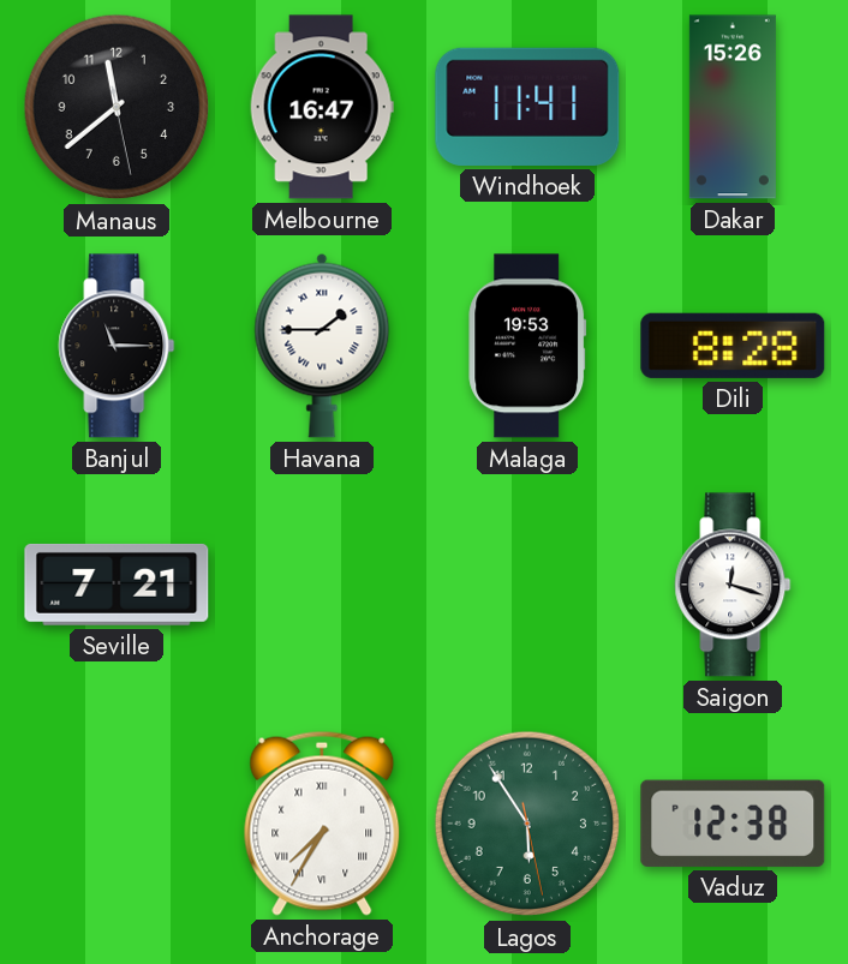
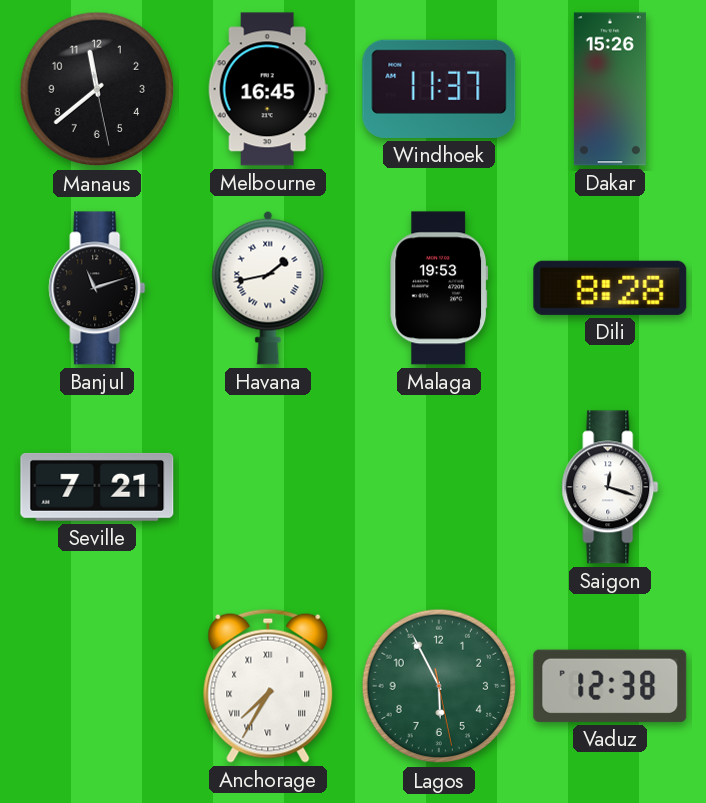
Melbourne: 16:47 -> 16:45 (268, 89)
Windhoek: 11:41 -> 11:37 (439, 89)
Banjul: 11:15 -> 11:12 (97, 288)
Havana: 1:45 -> 1:43 (268, 288)
Lagos: 5:54 -> 5:55 (439, 686)
